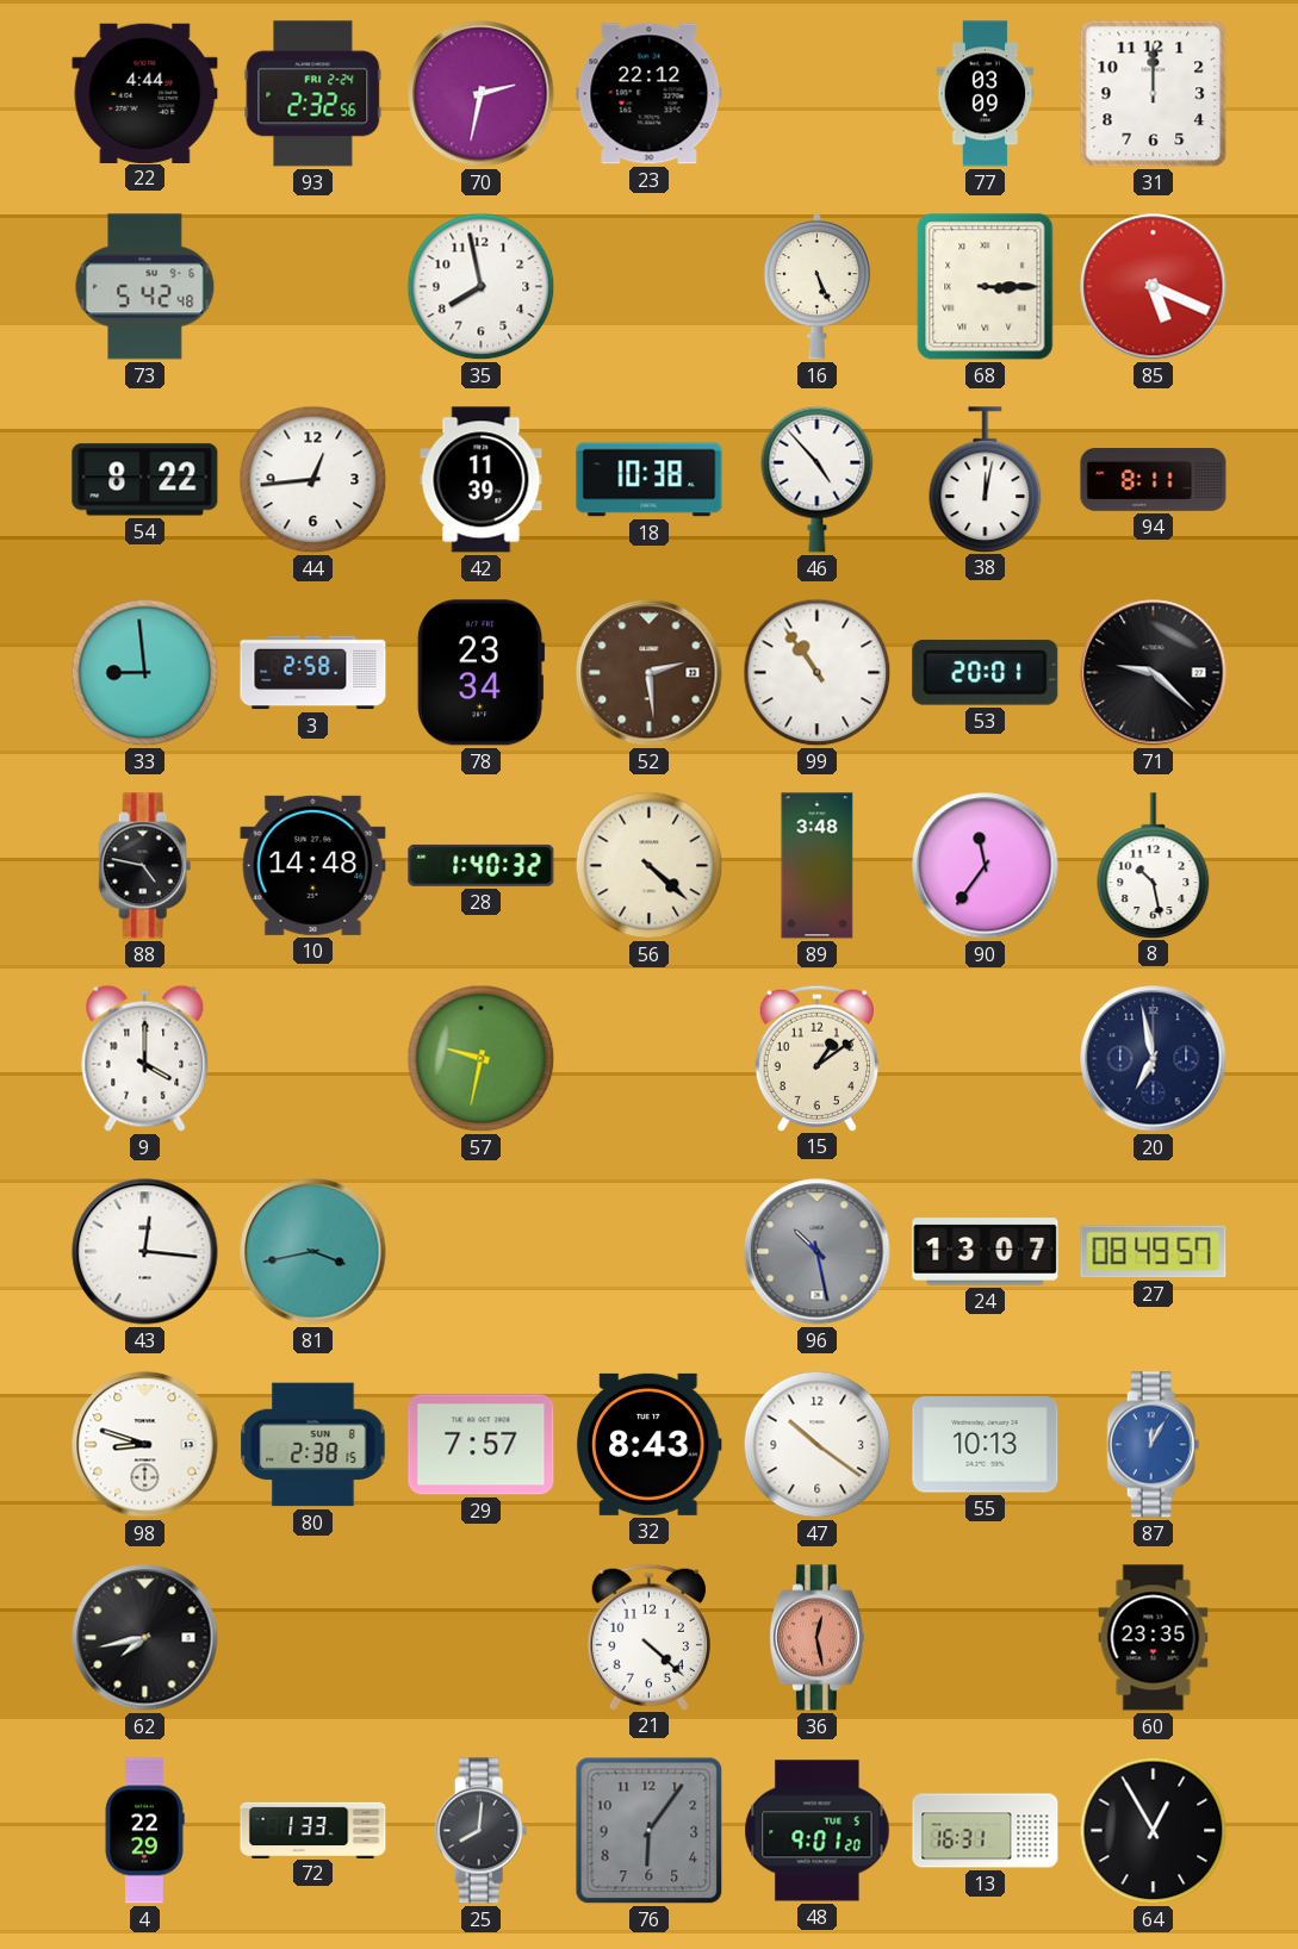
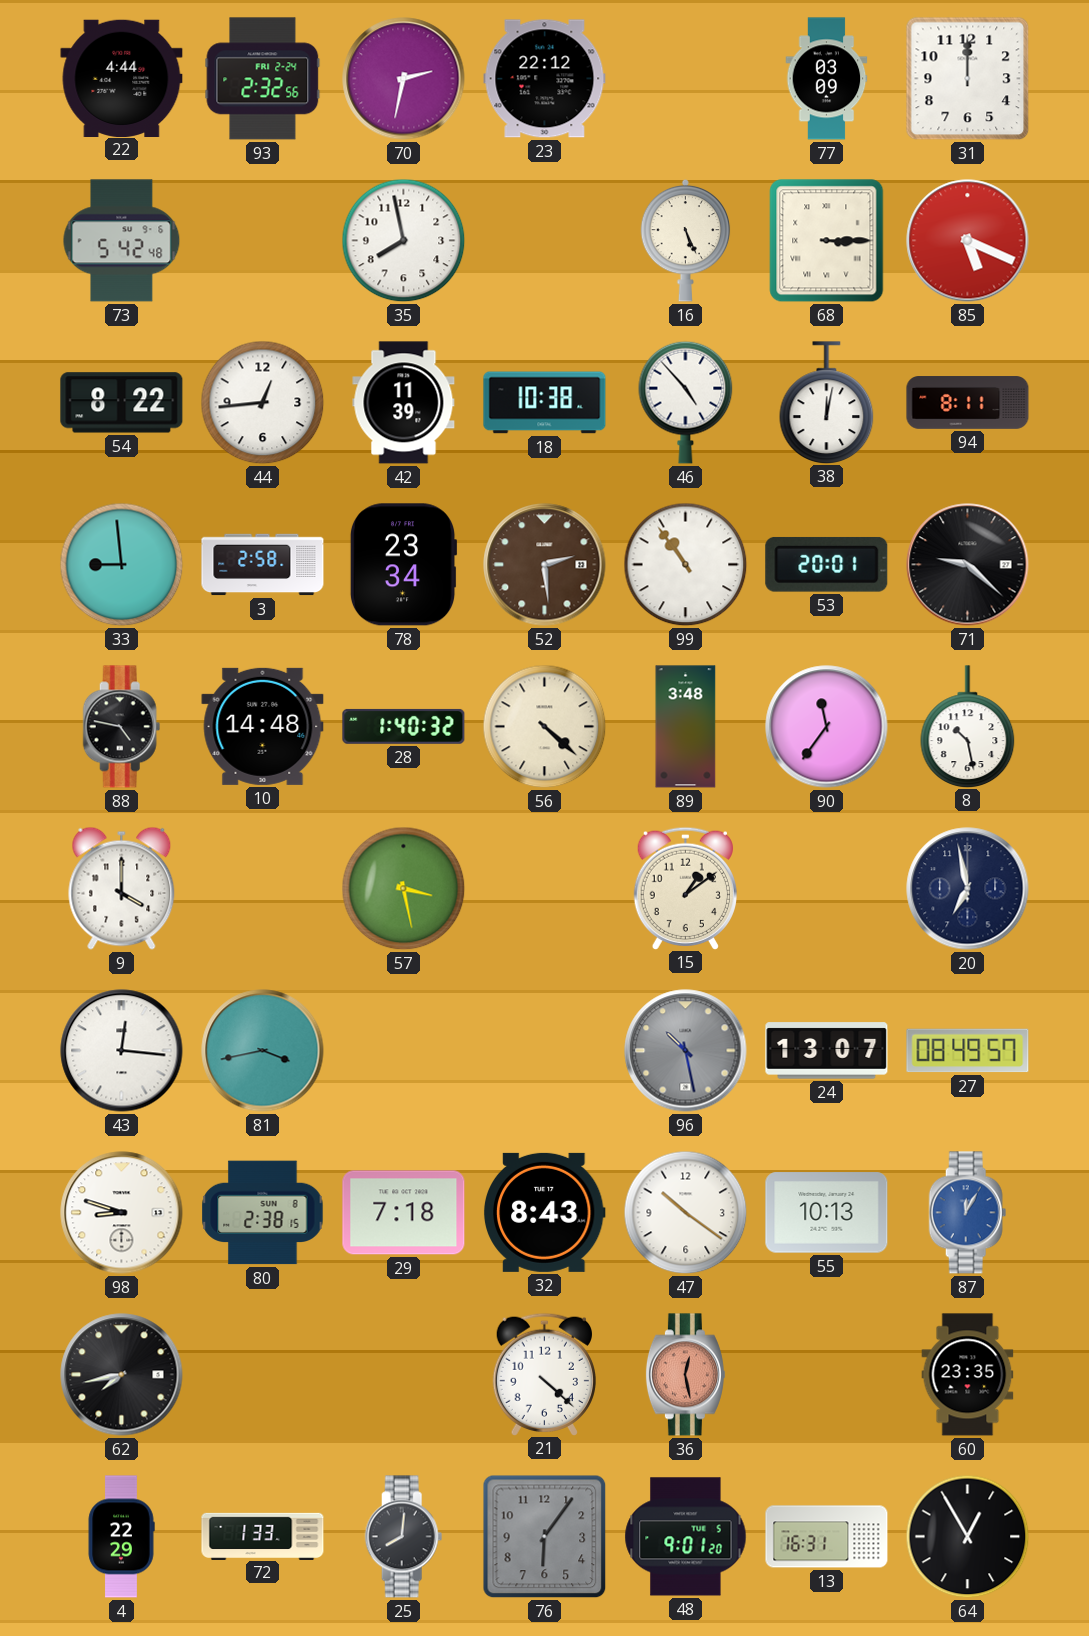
57: 9:32 -> 3:28 (404, 889)
29: 7:57 -> 7:18 (404, 1213)
